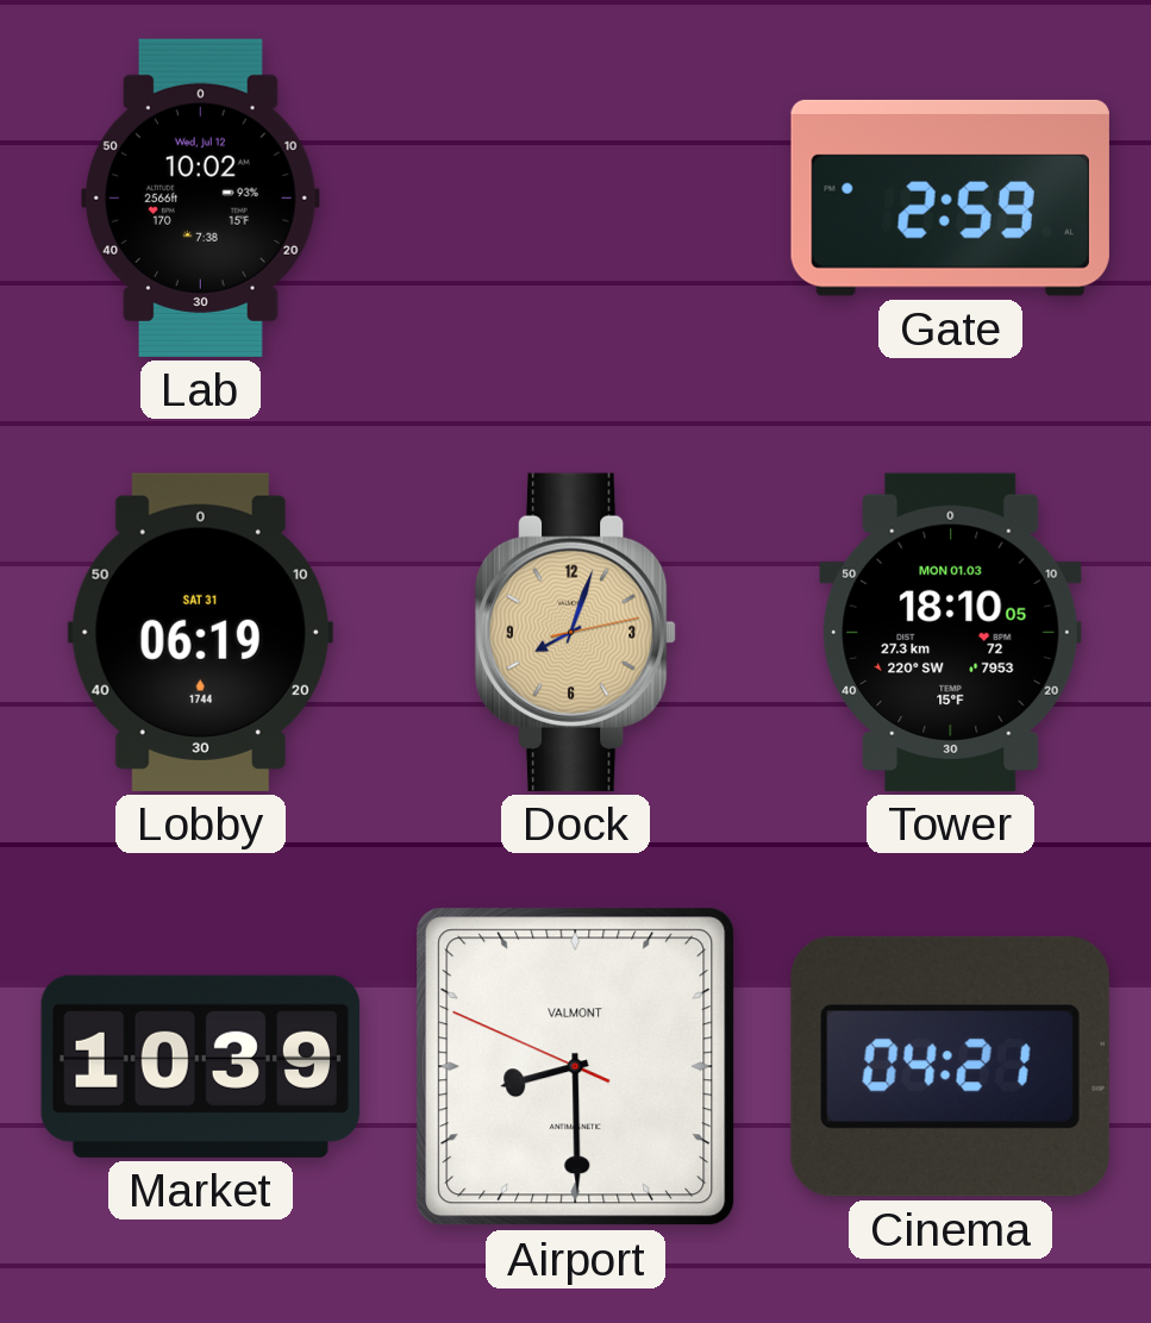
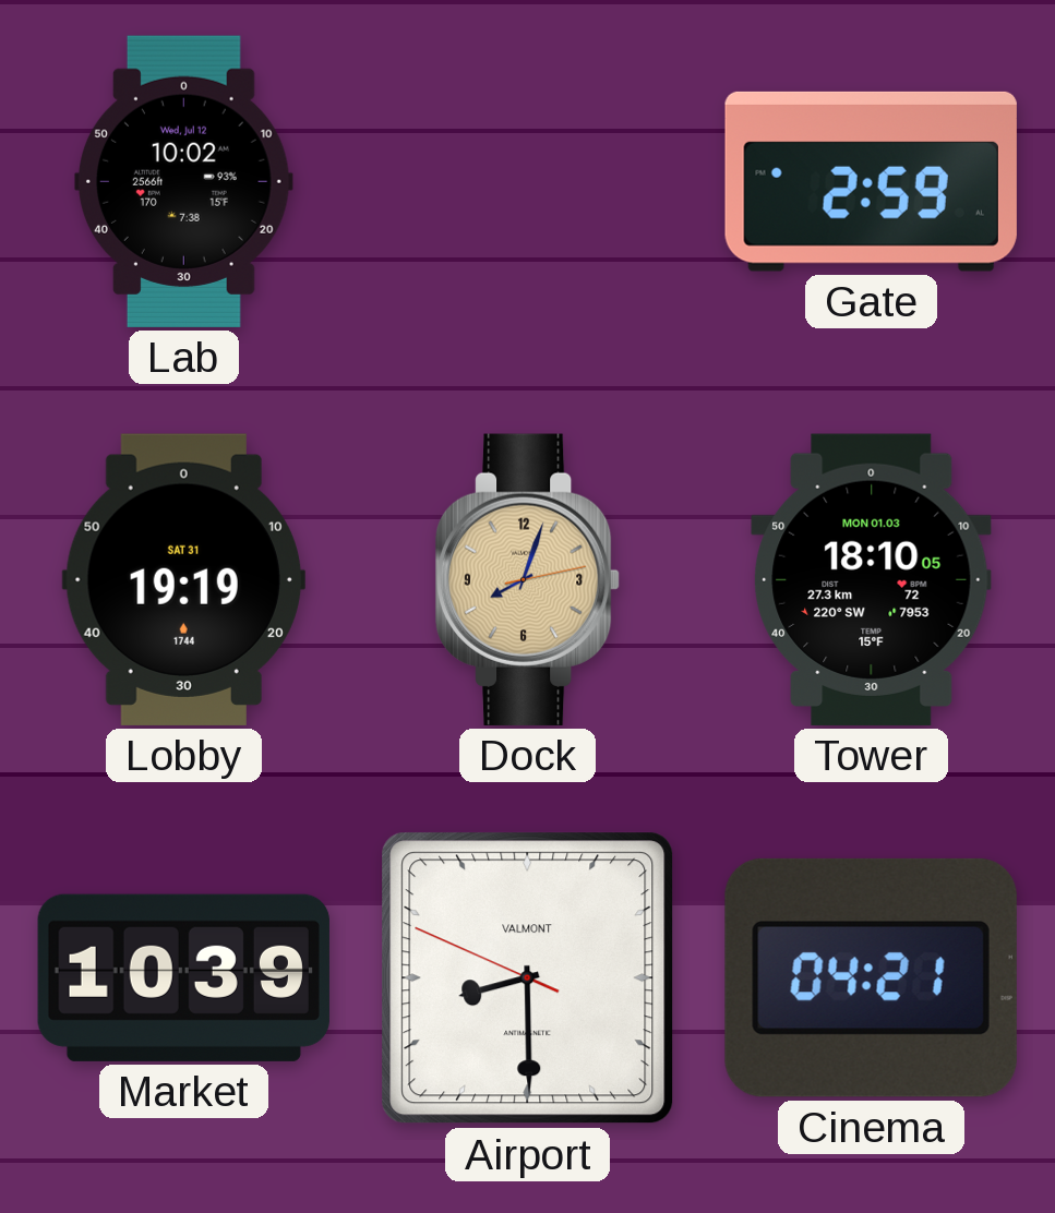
Lobby: 06:19 -> 19:19 (183, 579)
